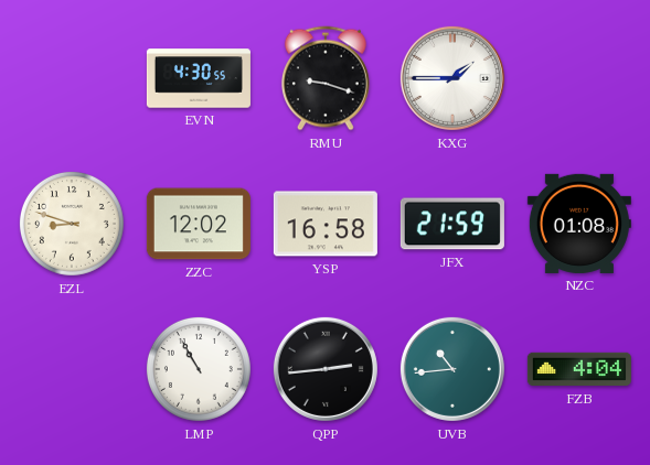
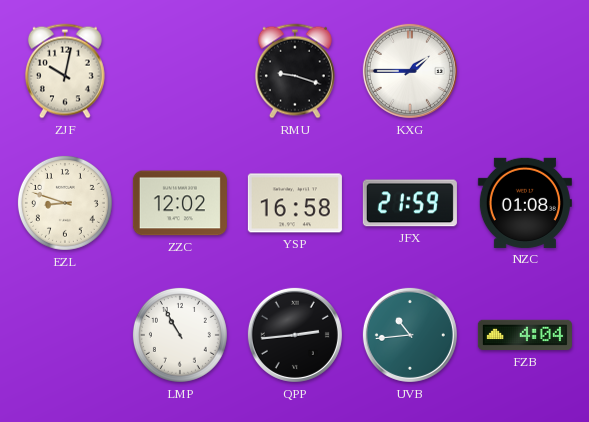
ZJF: none -> 10:02 (65, 71)
EVN: 4:30 -> none (199, 78)
